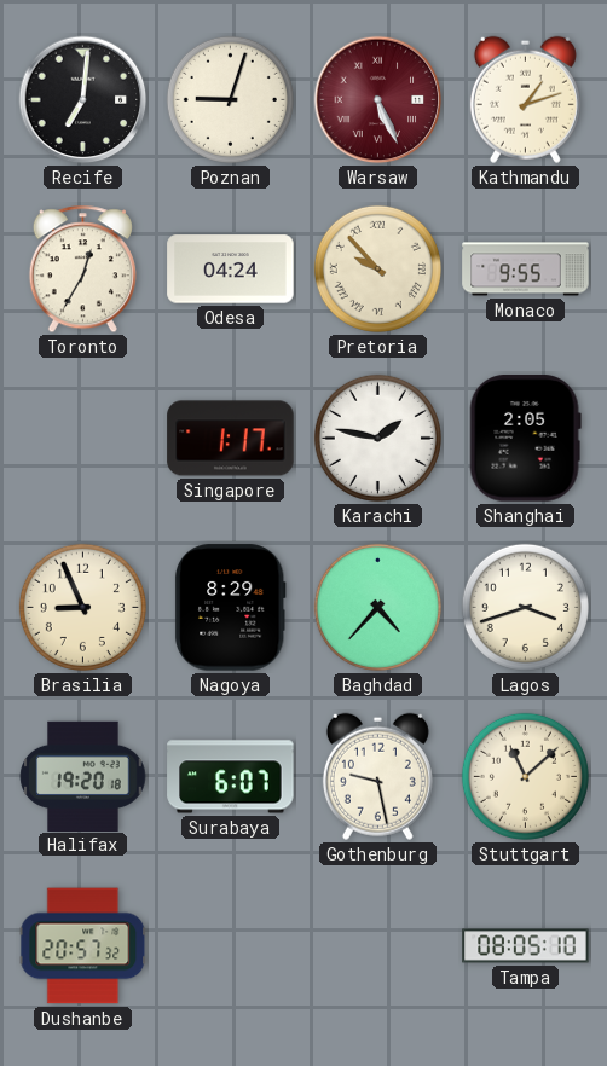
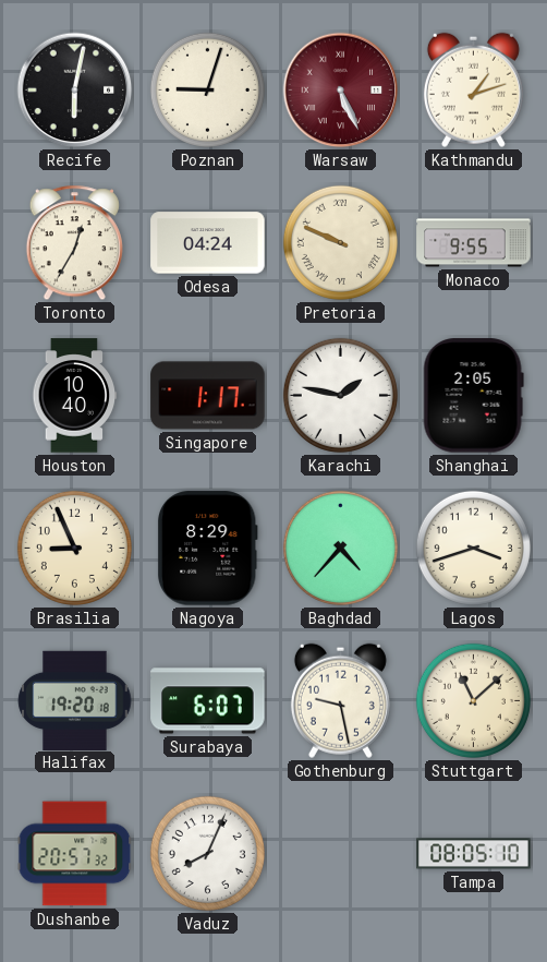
Recife: 7:01 -> 6:02 (75, 91)
Pretoria: 9:53 -> 9:49 (340, 242)
Houston: none -> 10:40 (75, 396)
Vaduz: none -> 8:04 (207, 853)
